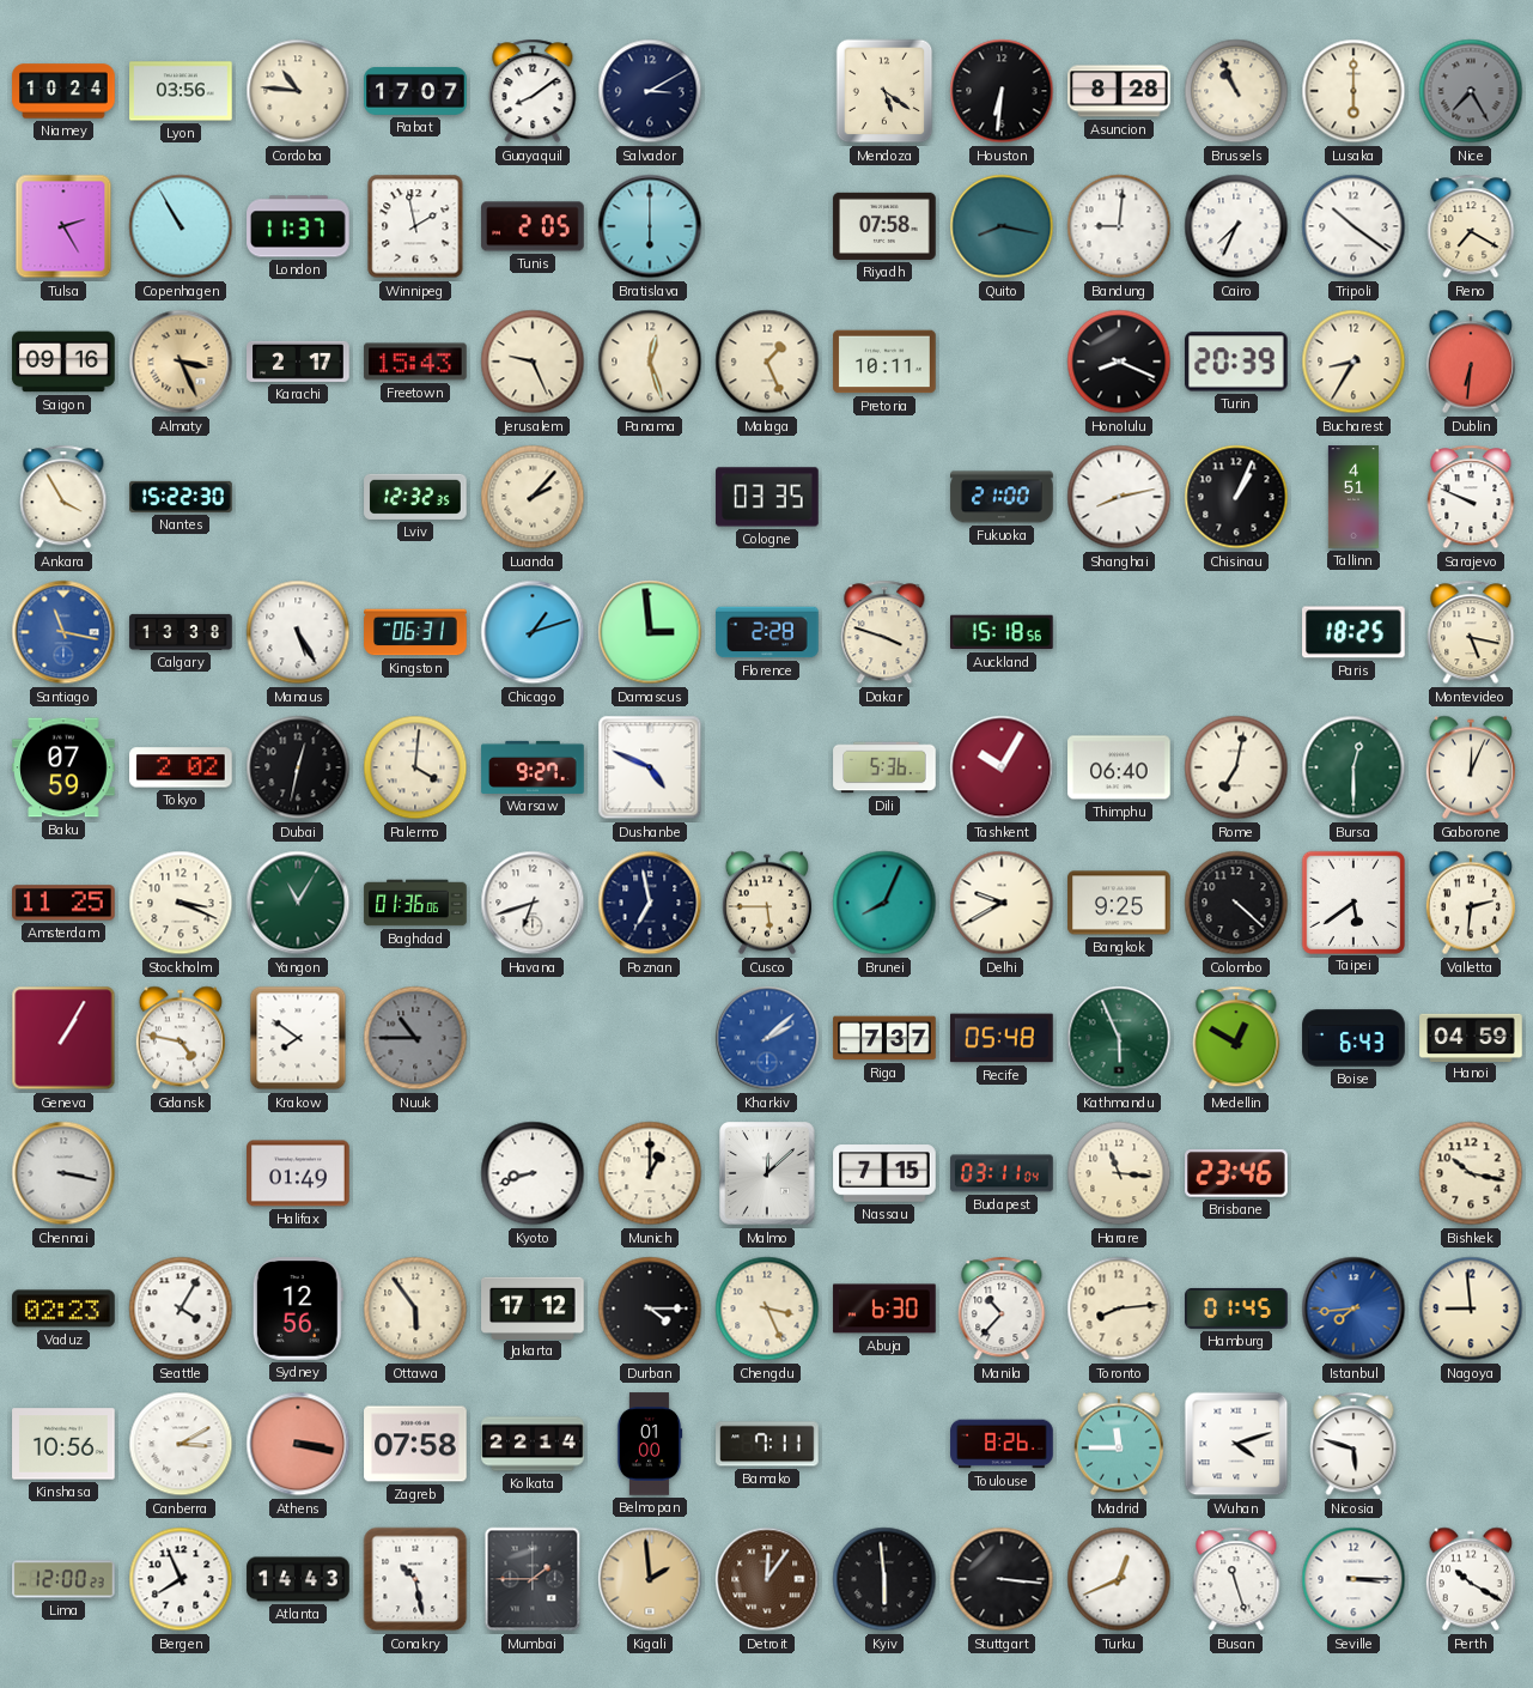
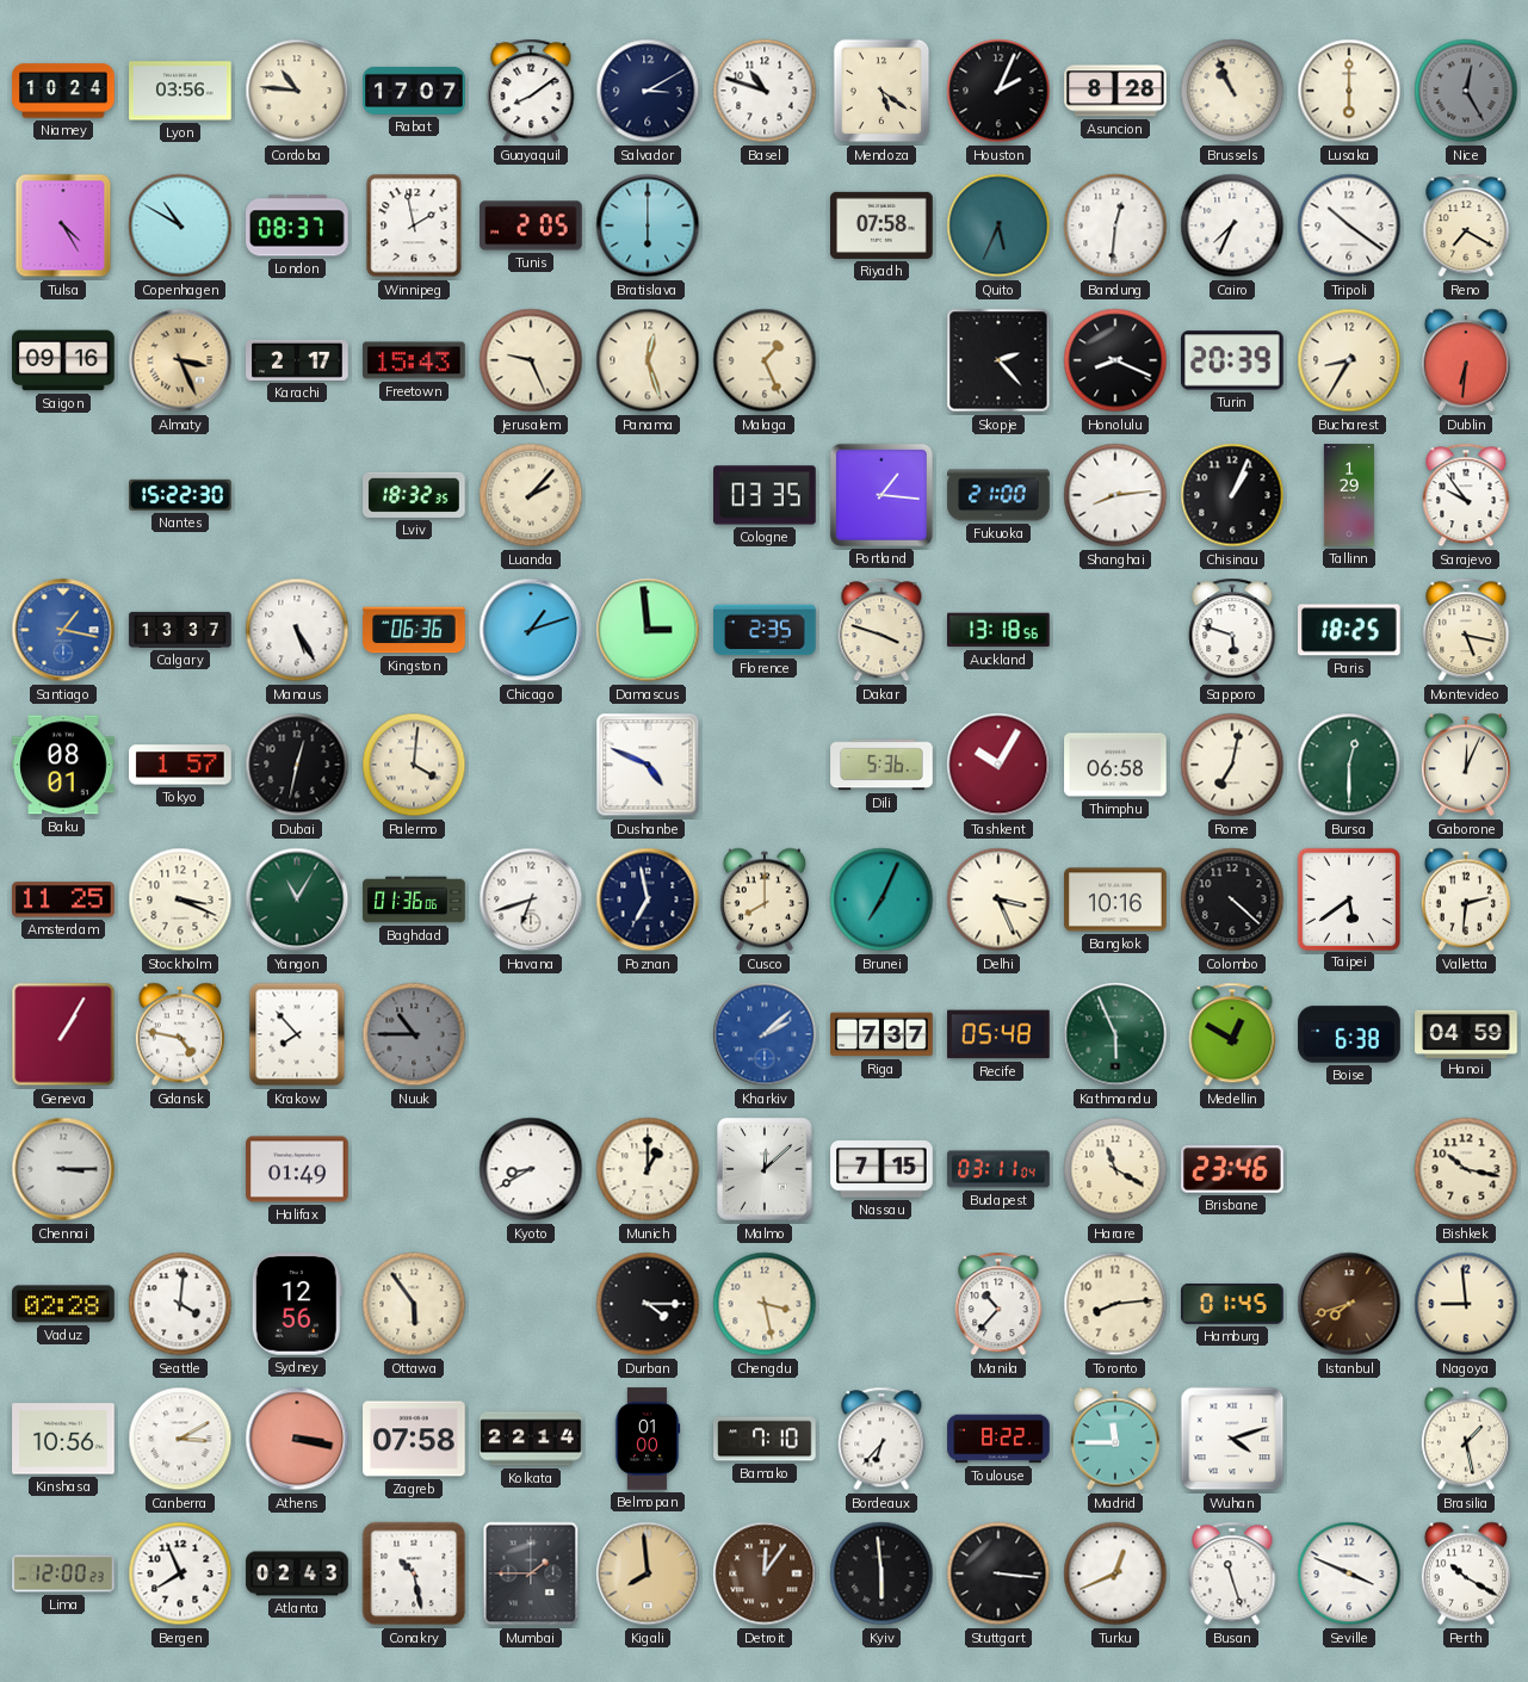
Basel: none -> 10:48 (765, 91)
Houston: 6:31 -> 2:04 (998, 91)
Nice: 7:25 -> 12:25 (1466, 91)
Tulsa: 2:25 -> 4:25 (63, 225)
Copenhagen: 10:55 -> 10:50 (180, 225)
London: 11:37 -> 08:37 (297, 225)
Quito: 8:17 -> 5:34 (998, 225)
Bandung: 9:01 -> 12:31 (1115, 225)
Pretoria: 10:11 -> none (884, 362)
Skopje: none -> 2:23 (998, 360)
Ankara: 3:55 -> none (63, 497)
Lviv: 12:32 -> 18:32 (414, 495)
Portland: none -> 1:16 (881, 495)
Shanghai: 8:13 -> 8:14 (1115, 495)
Tallinn: 4:51 -> 1:29 (1349, 495)
Sarajevo: 9:49 -> 9:54 (1466, 495)
Santiago: 11:17 -> 1:17 (63, 630)
Calgary: 13:38 -> 13:37 (180, 630)
Kingston: 06:31 -> 06:36 (414, 630)
Florence: 2:28 -> 2:35 (765, 630)
Auckland: 15:18 -> 13:18 (998, 630)
Sapporo: none -> 5:48 (1232, 630)
Baku: 07:59 -> 08:01 (63, 765)
Tokyo: 2:02 -> 1:57 (180, 765)
Warsaw: 9:27 -> none (533, 767)
Thimphu: 06:40 -> 06:58 (1115, 765)
Cusco: 5:45 -> 8:00 (765, 899)
Brunei: 8:04 -> 7:04 (881, 899)
Delhi: 9:40 -> 3:26 (998, 899)
Bangkok: 9:25 -> 10:16 (1115, 899)
Krakow: 7:51 -> 7:53 (297, 1034)
Boise: 6:43 -> 6:38 (1349, 1034)
Chennai: 3:17 -> 3:15 (63, 1169)
Kyoto: 8:42 -> 8:40 (531, 1169)
Harare: 11:16 -> 11:20 (1115, 1169)
Vaduz: 02:23 -> 02:28 (63, 1304)
Seattle: 4:05 -> 4:01 (180, 1304)
Jakarta: 17:12 -> none (533, 1307)
Chengdu: 3:26 -> 3:28 (765, 1304)
Abuja: 6:30 -> none (884, 1308)
Istanbul: 7:44 -> 7:42 (1349, 1304)
Istanbul dial: blue -> brown (1349, 1304)
Bamako: 7:11 -> 7:10 (765, 1439)
Bordeaux: none -> 6:37 (881, 1439)
Toulouse: 8:26 -> 8:22 (998, 1439)
Nicosia: 5:48 -> none (1353, 1444)
Brasilia: none -> 1:28 (1466, 1439)
Atlanta: 14:43 -> 02:43 (297, 1573)
Kigali: 1:59 -> 7:59 (648, 1573)
Seville: 3:15 -> 3:49 (1349, 1573)
